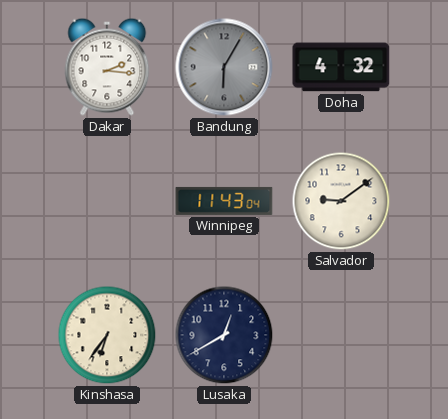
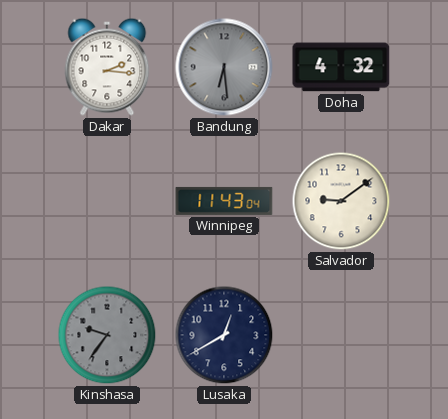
Bandung: 6:05 -> 6:29 (224, 67)
Kinshasa: 6:36 -> 9:36 (107, 335)
Kinshasa dial: cream -> grey (107, 335)
